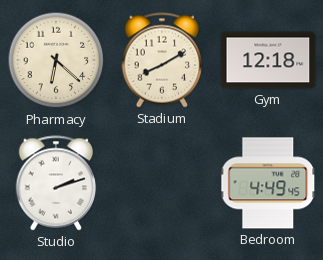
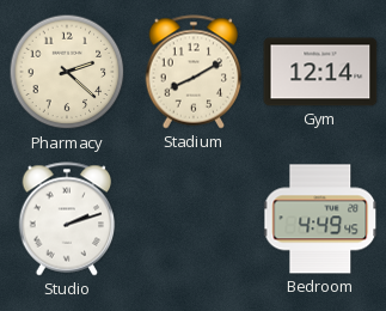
Pharmacy: 6:22 -> 2:22 (67, 72)
Gym: 12:18 -> 12:14 (320, 72)
